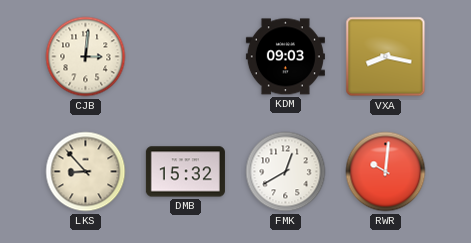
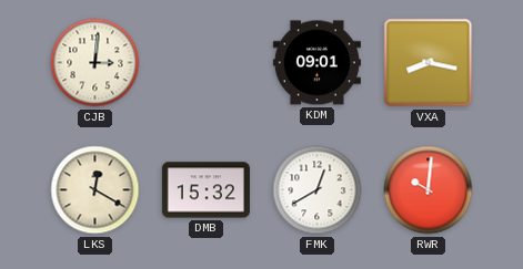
KDM: 09:03 -> 09:01 (316, 63)
LKS: 8:53 -> 12:20 (95, 190)
